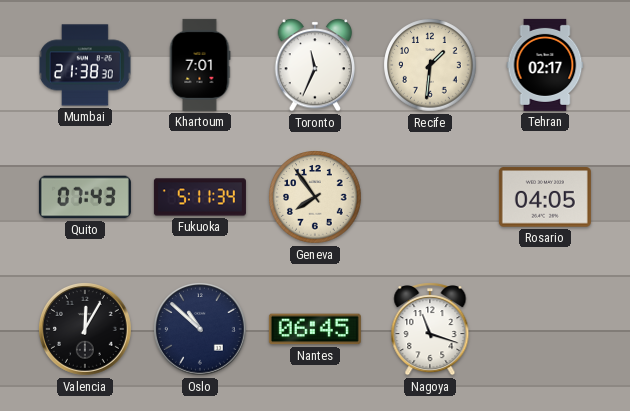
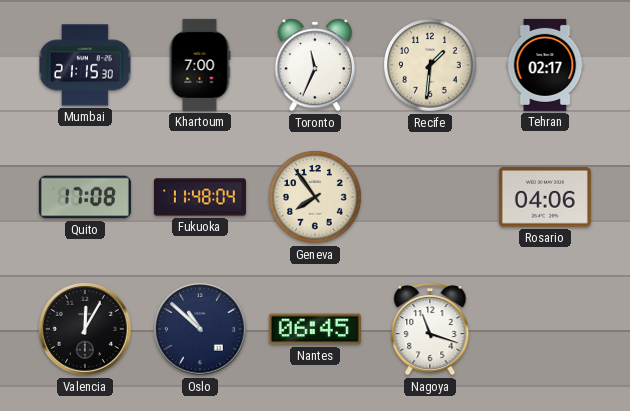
Mumbai: 21:38 -> 21:15 (85, 65)
Khartoum: 7:01 -> 7:00 (200, 65)
Quito: 07:43 -> 17:08 (85, 197)
Fukuoka: 5:11 -> 11:48 (200, 197)
Rosario: 04:05 -> 04:06 (545, 197)
